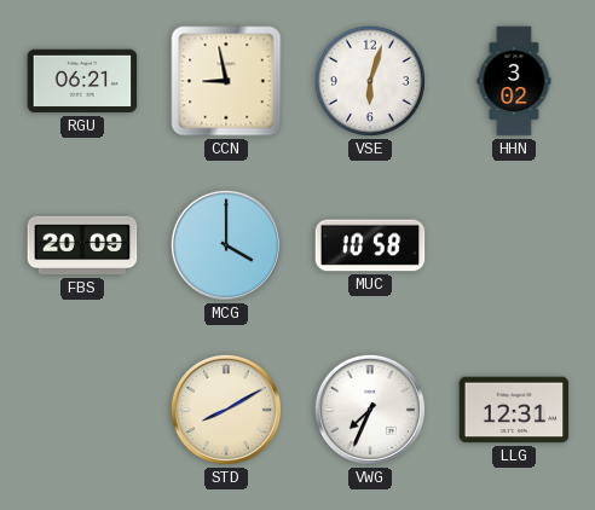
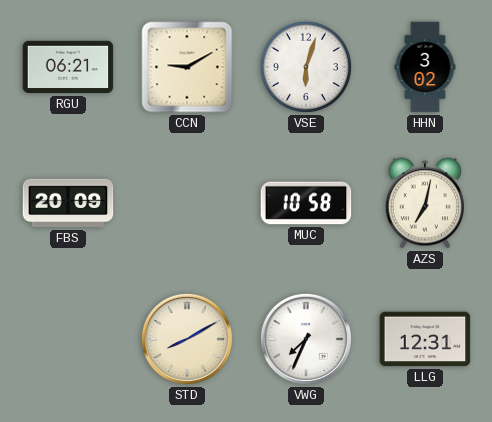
CCN: 8:58 -> 9:10 (187, 67)
MCG: 4:00 -> none (226, 245)
AZS: none -> 7:02 (425, 203)
